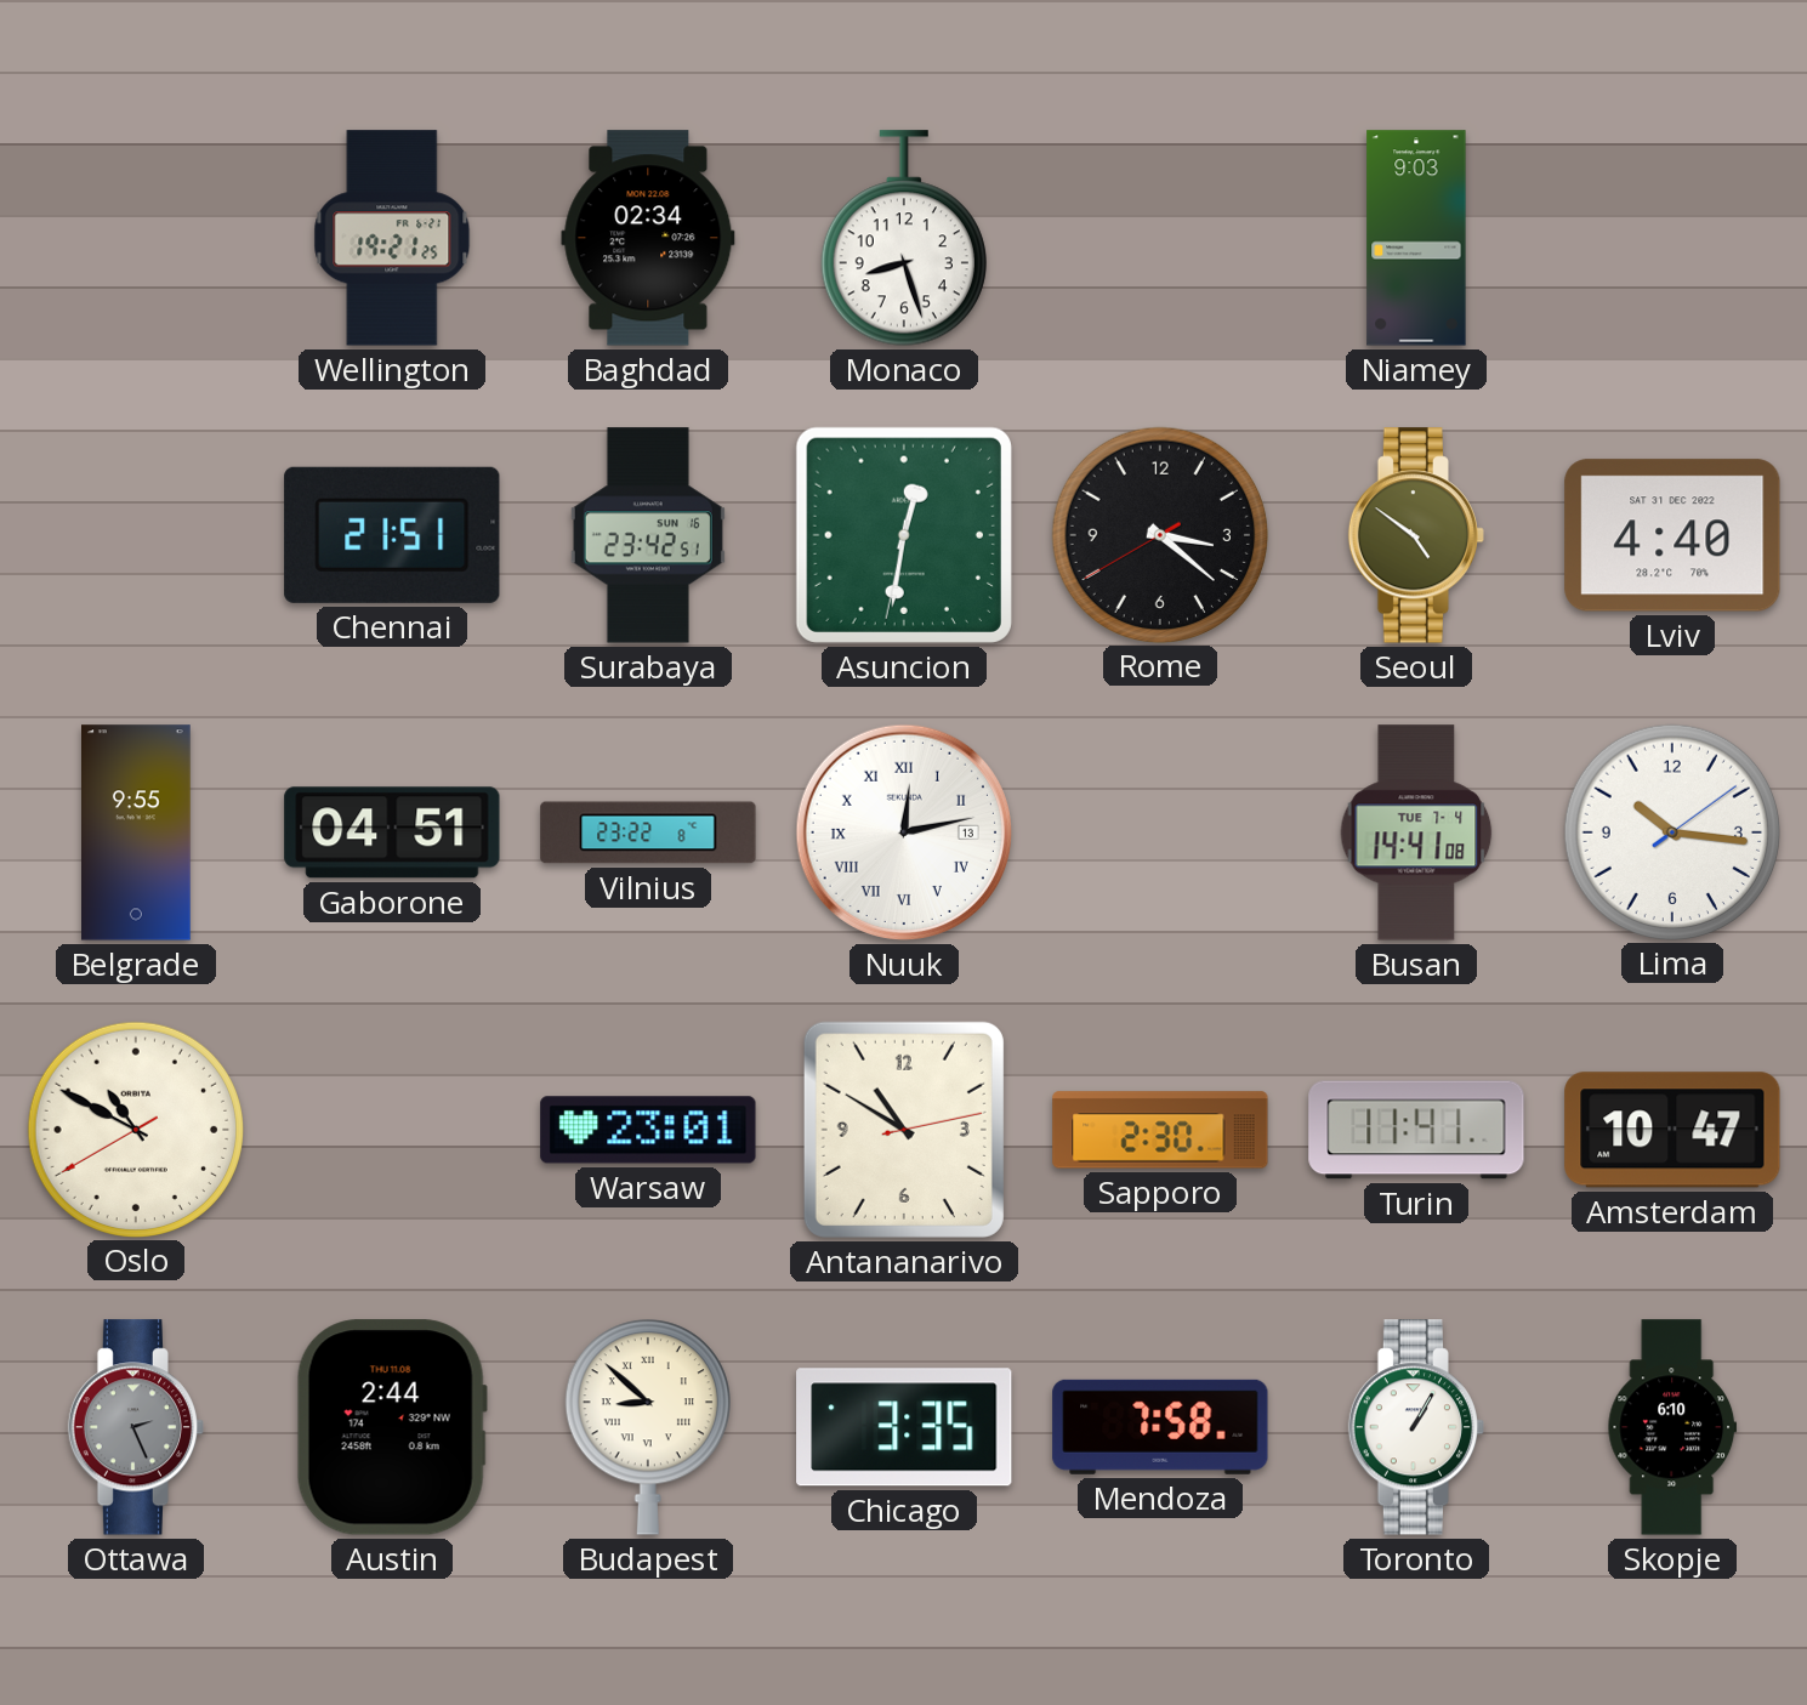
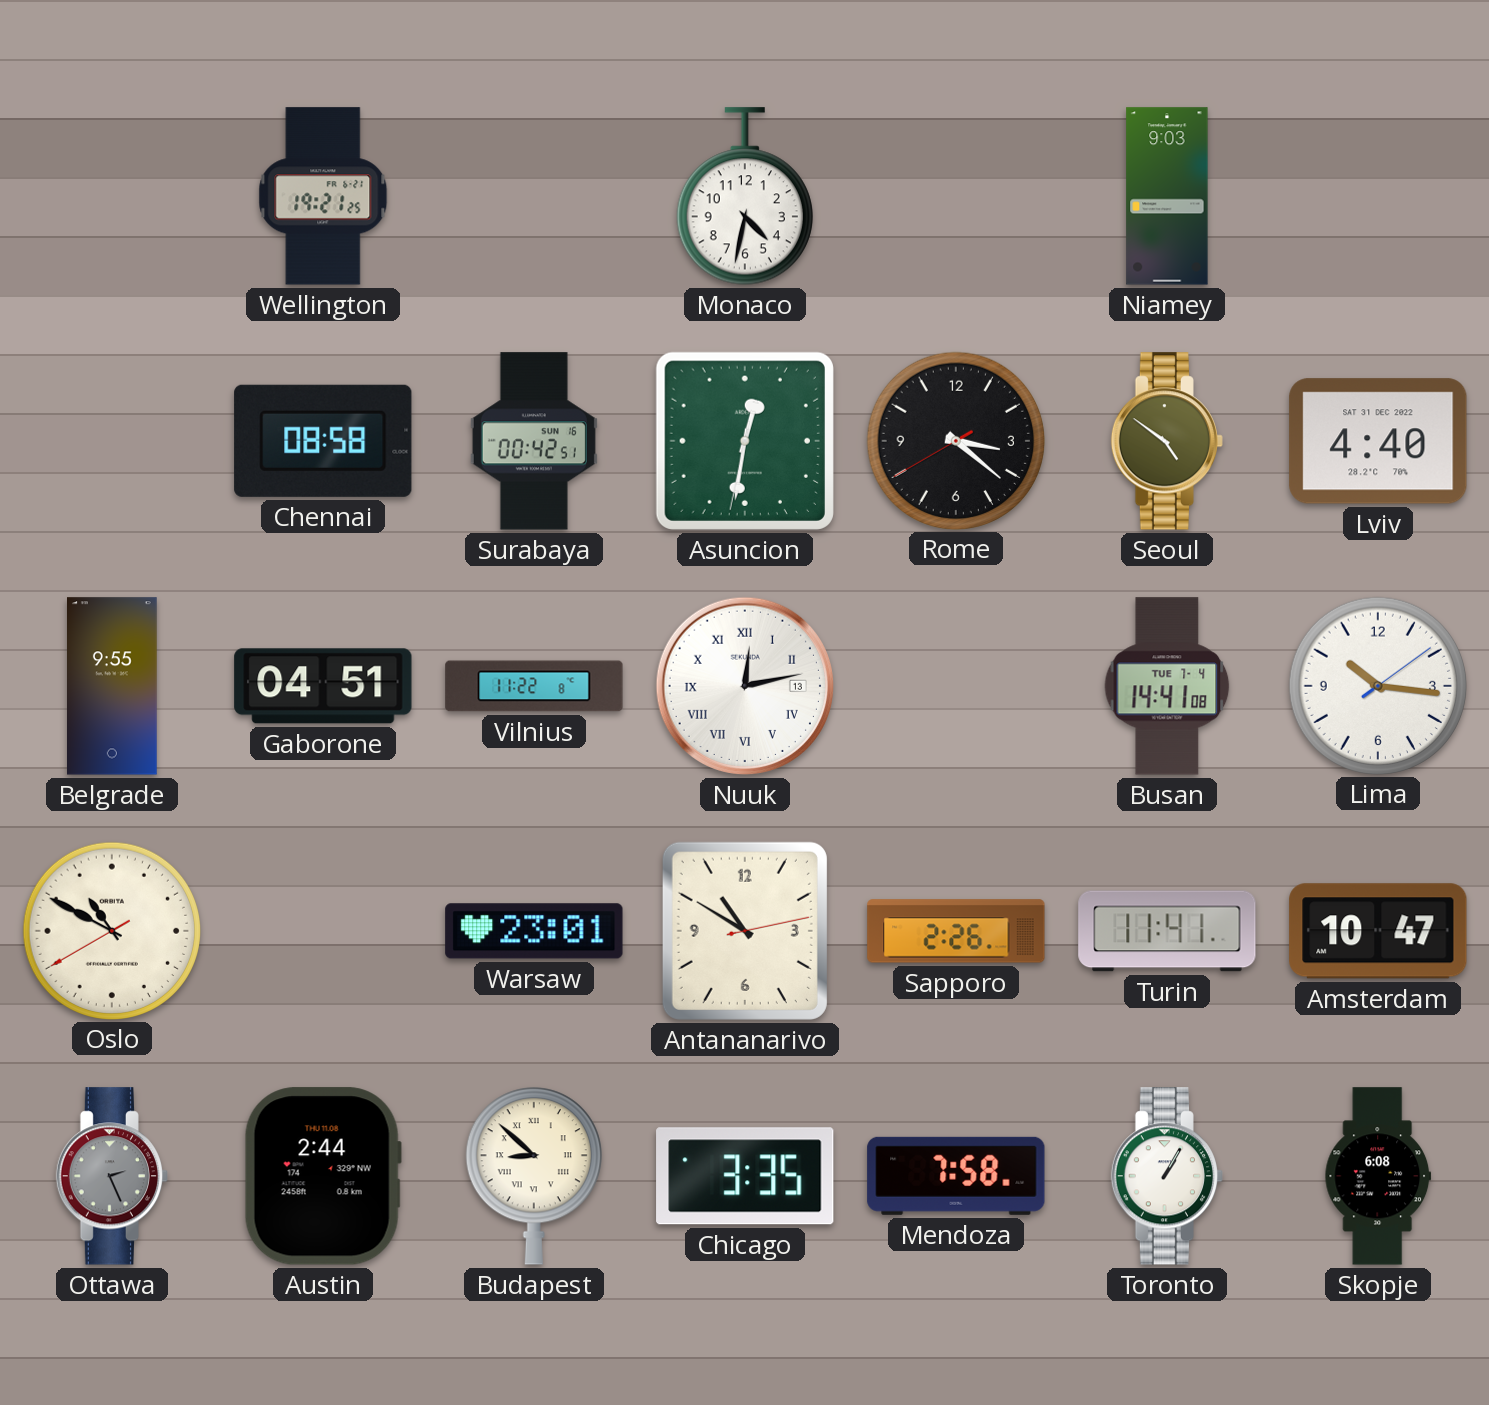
Baghdad: 02:34 -> none (648, 238)
Monaco: 8:27 -> 4:32 (745, 196)
Chennai: 21:51 -> 08:58 (323, 441)
Surabaya: 23:42 -> 00:42 (534, 441)
Vilnius: 23:22 -> 11:22 (534, 686)
Sapporo: 2:30 -> 2:26 (956, 931)
Skopje: 6:10 -> 6:08 (1378, 1176)
